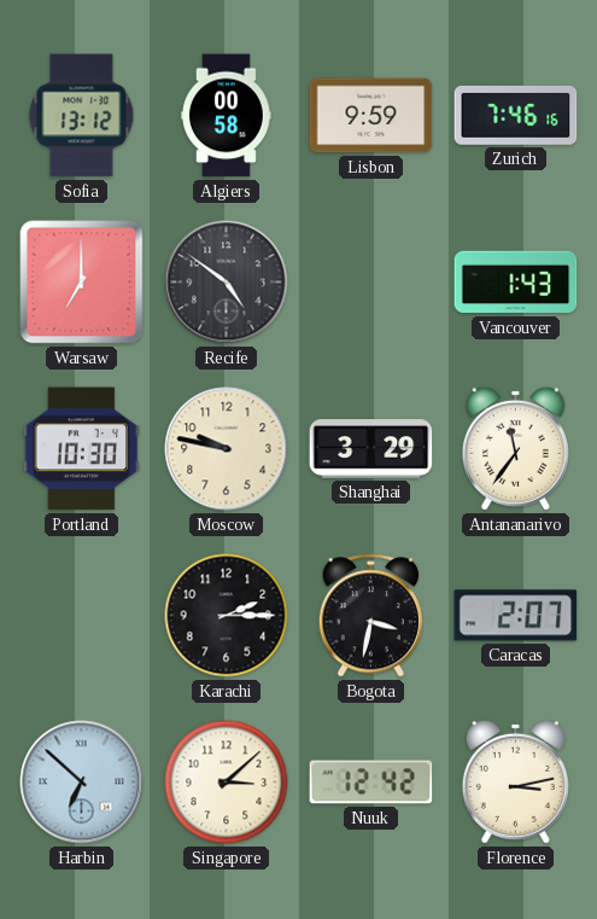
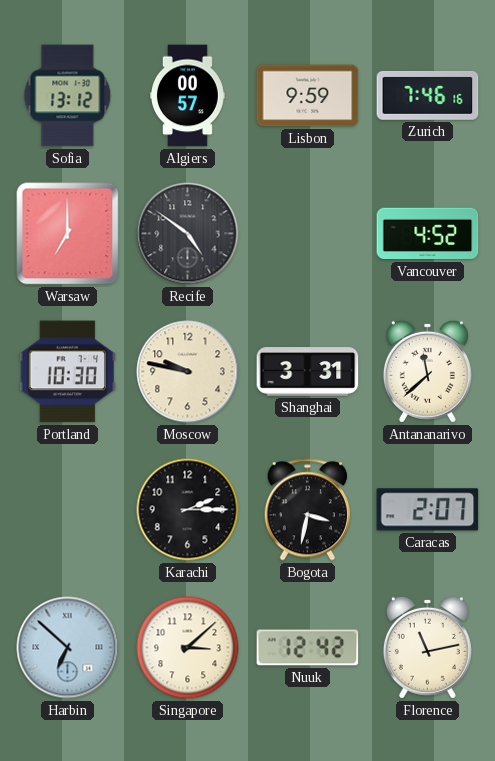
Algiers: 00:58 -> 00:57 (187, 96)
Vancouver: 1:43 -> 4:52 (428, 234)
Shanghai: 3:29 -> 3:31 (308, 372)
Antananarivo: 11:36 -> 11:38 (427, 371)
Florence: 3:13 -> 11:13 (427, 647)
